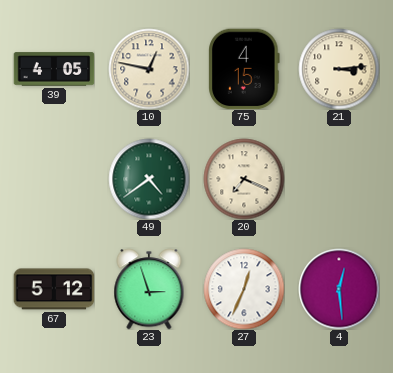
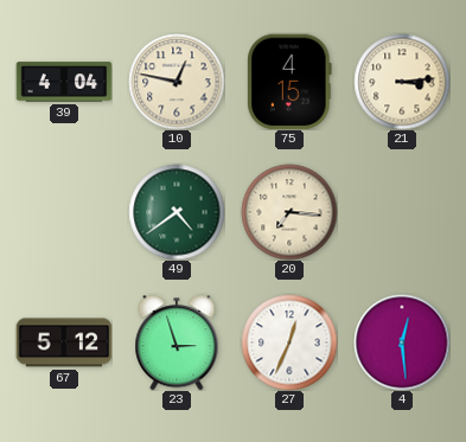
39: 4:05 -> 4:04 (64, 82)
20: 7:19 -> 7:16 (289, 212)
